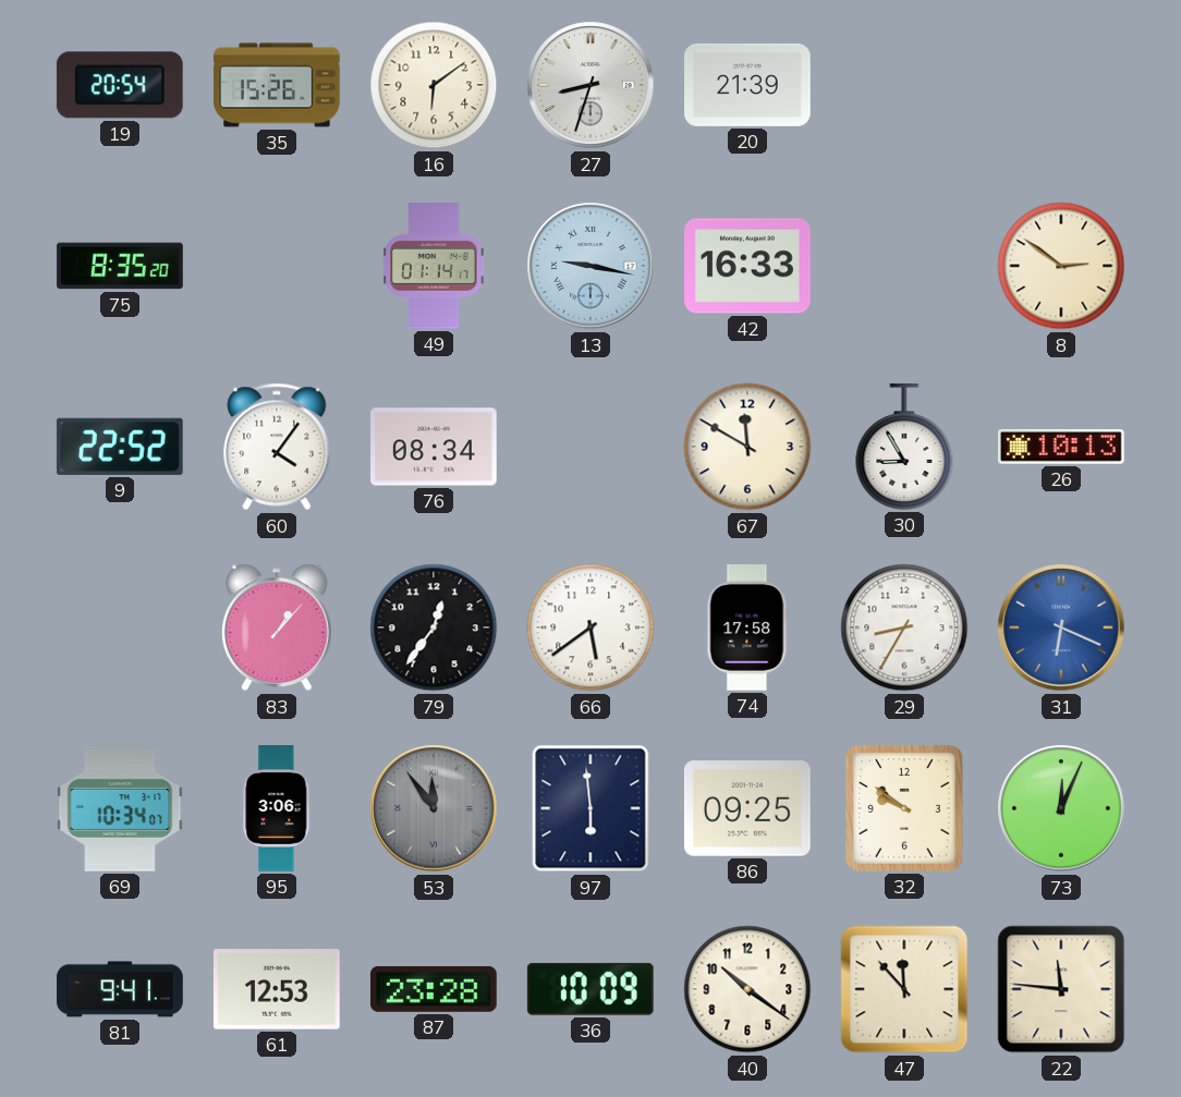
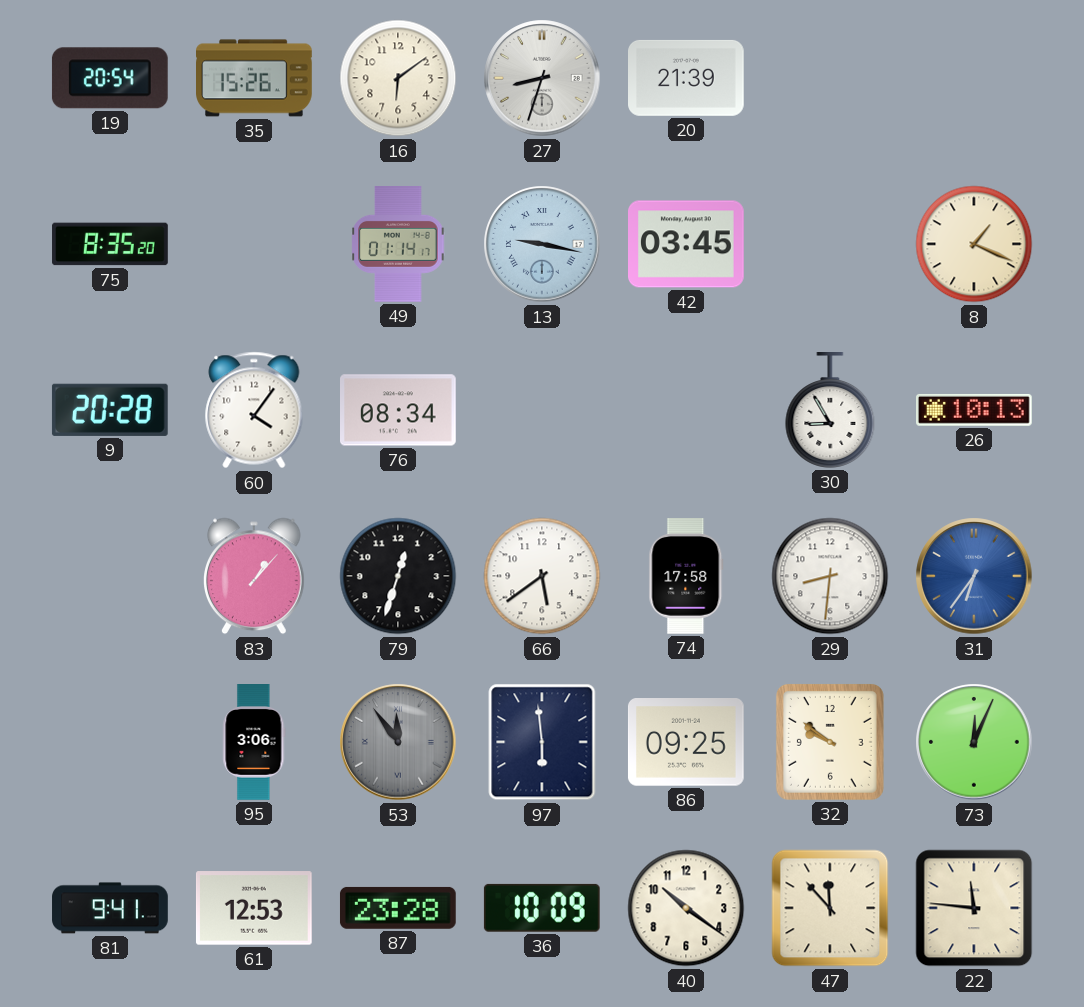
42: 16:33 -> 03:45 (687, 244)
8: 2:51 -> 1:19 (974, 244)
9: 22:52 -> 20:28 (110, 410)
67: 11:50 -> none (747, 447)
79: 12:36 -> 12:33 (398, 576)
29: 8:35 -> 8:31 (830, 576)
31: 6:19 -> 6:36 (974, 576)
69: 10:34 -> none (120, 809)
